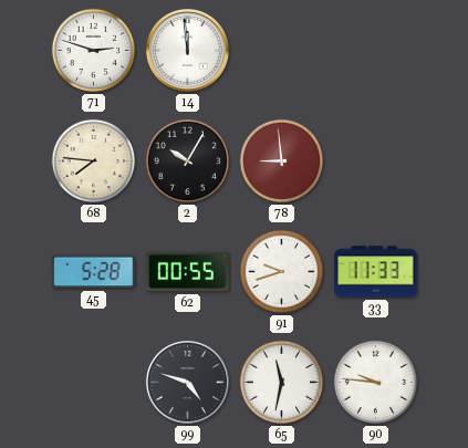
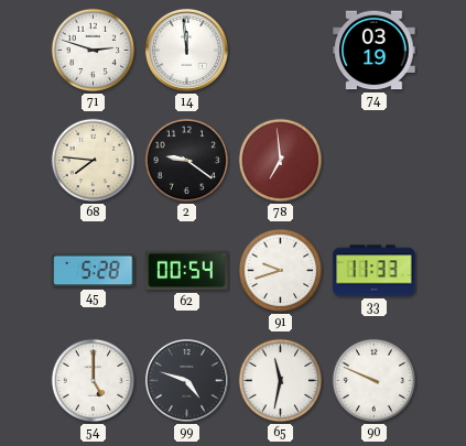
74: none -> 03:19 (375, 51)
2: 10:05 -> 9:21 (187, 161)
78: 8:59 -> 6:59 (281, 161)
62: 00:55 -> 00:54 (187, 271)
54: none -> 5:00 (94, 381)
90: 9:46 -> 9:49 (375, 381)
